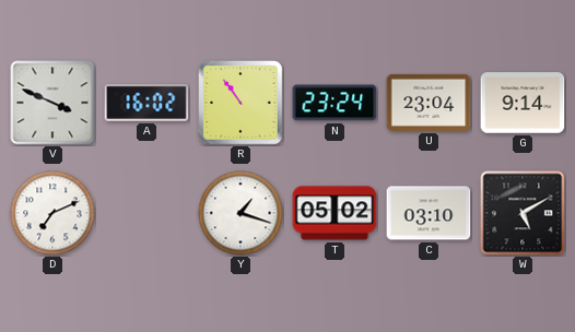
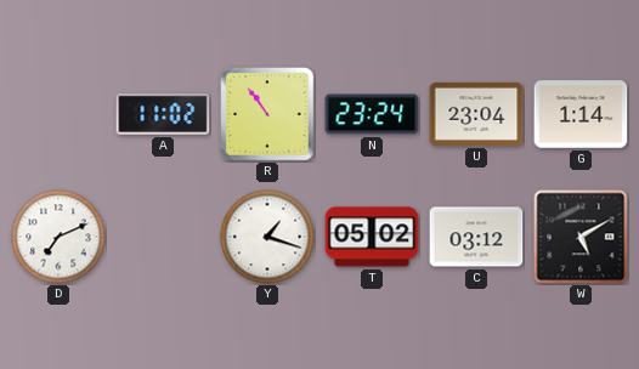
V: 3:49 -> none (52, 103)
A: 16:02 -> 11:02 (163, 114)
G: 9:14 -> 1:14 (581, 114)
C: 03:10 -> 03:12 (476, 237)
